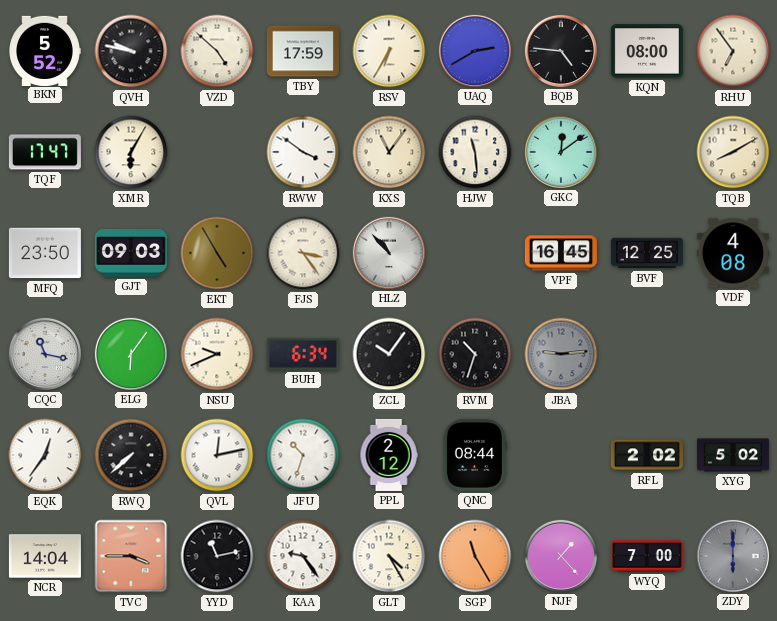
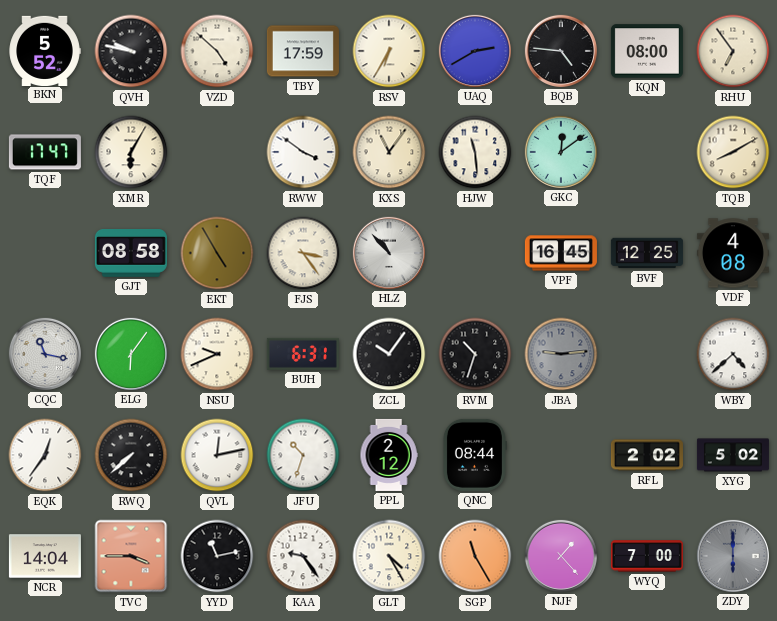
MFQ: 23:50 -> none (45, 253)
GJT: 09:03 -> 08:58 (131, 254)
BUH: 6:34 -> 6:31 (303, 354)
WBY: none -> 4:38 (733, 354)
